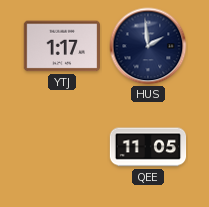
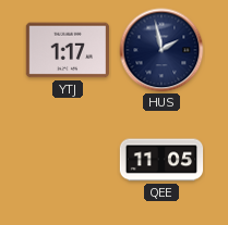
HUS: 1:59 -> 1:58 (161, 50)
